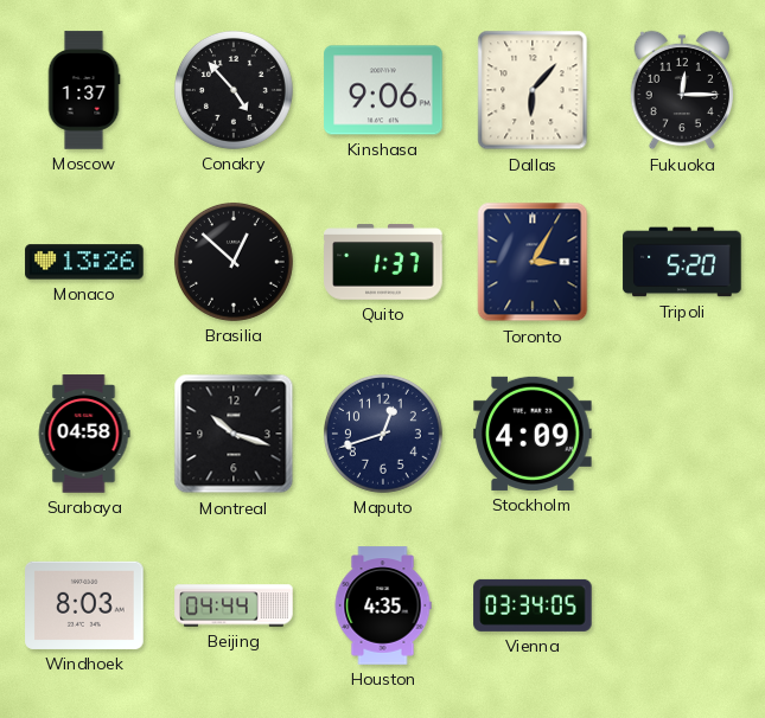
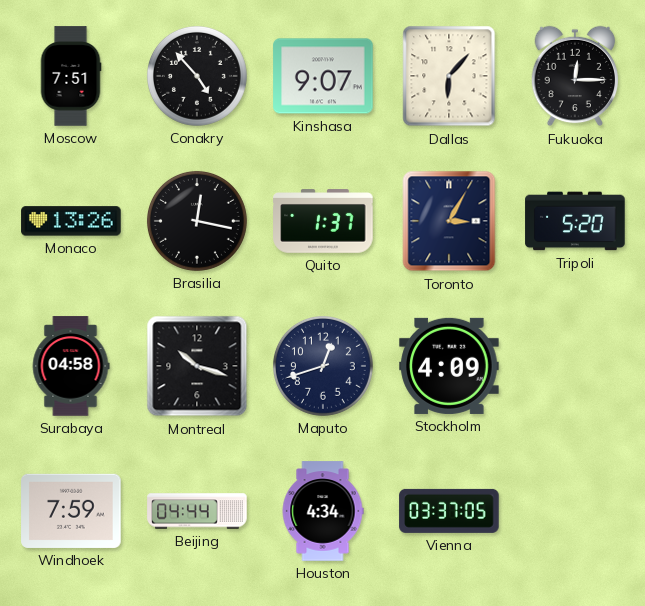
Moscow: 1:37 -> 7:51 (71, 76)
Kinshasa: 9:06 -> 9:07 (323, 76)
Brasilia: 12:52 -> 12:17 (197, 221)
Windhoek: 8:03 -> 7:59 (71, 511)
Houston: 4:35 -> 4:34 (323, 511)
Vienna: 03:34 -> 03:37 (449, 511)
